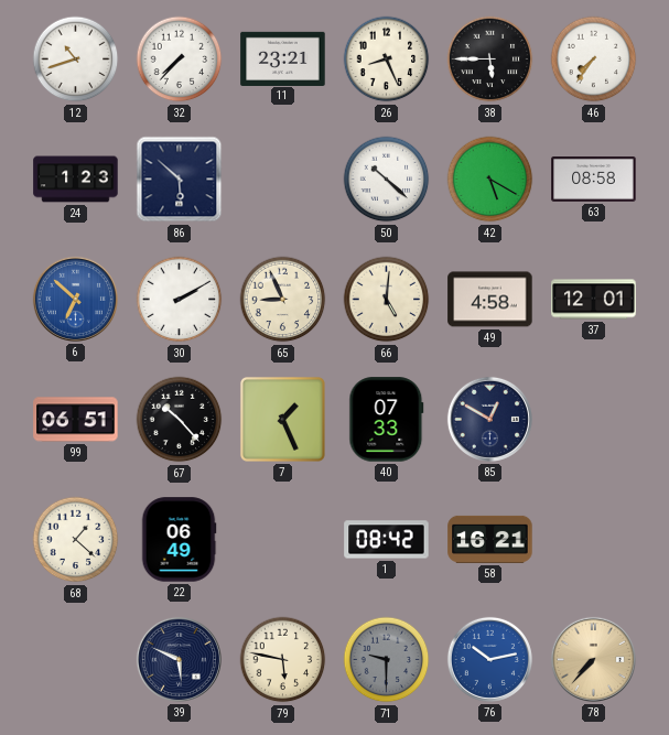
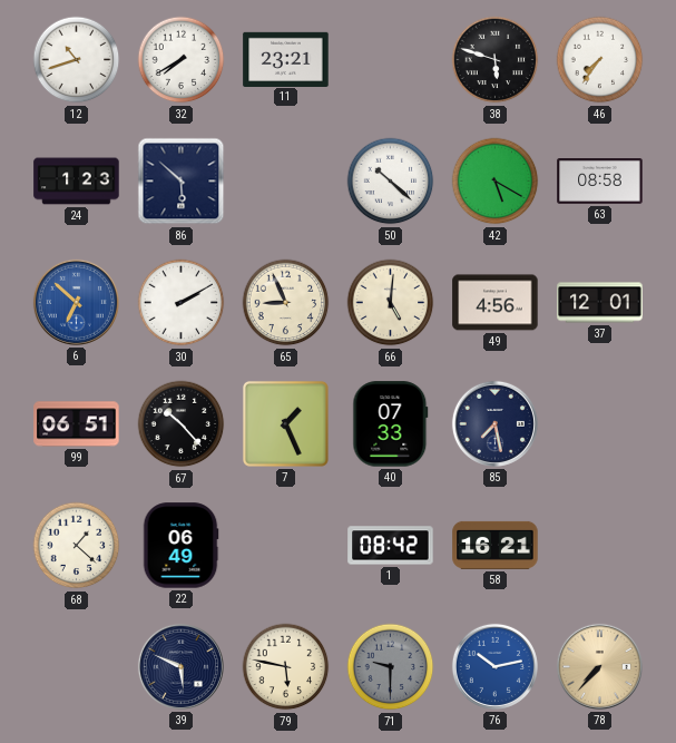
32: 7:37 -> 7:40 (182, 60)
26: 8:26 -> none (387, 60)
38: 5:45 -> 5:48 (496, 60)
49: 4:58 -> 4:56 (496, 303)
85: 12:50 -> 7:28 (494, 423)
